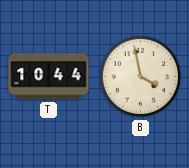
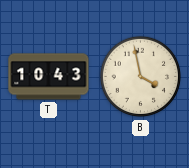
T: 10:44 -> 10:43 (49, 77)
